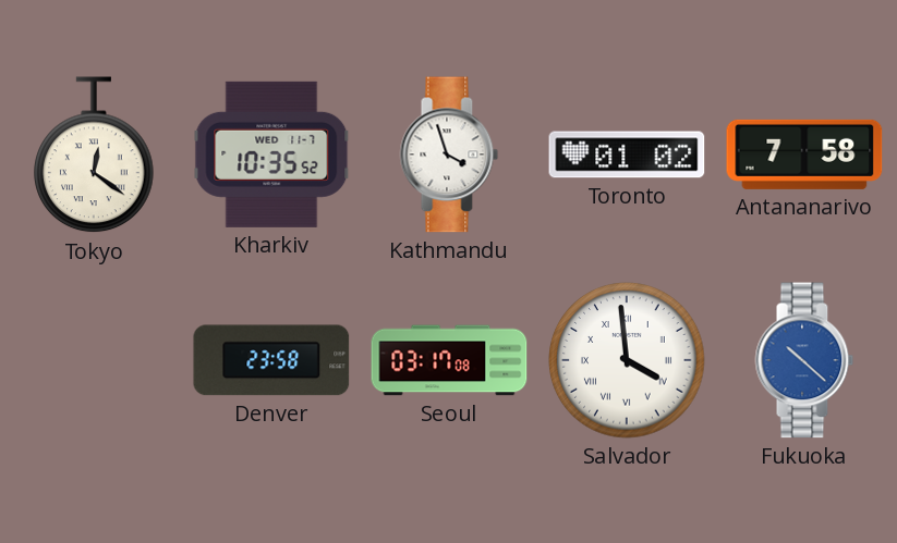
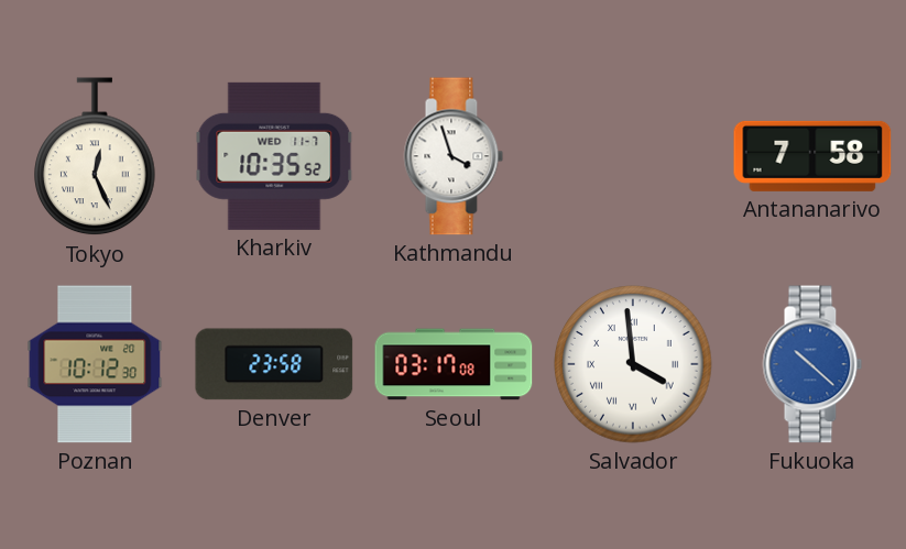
Tokyo: 12:21 -> 12:26 (95, 157)
Toronto: 01:02 -> none (627, 155)
Poznan: none -> 10:12 (95, 364)
